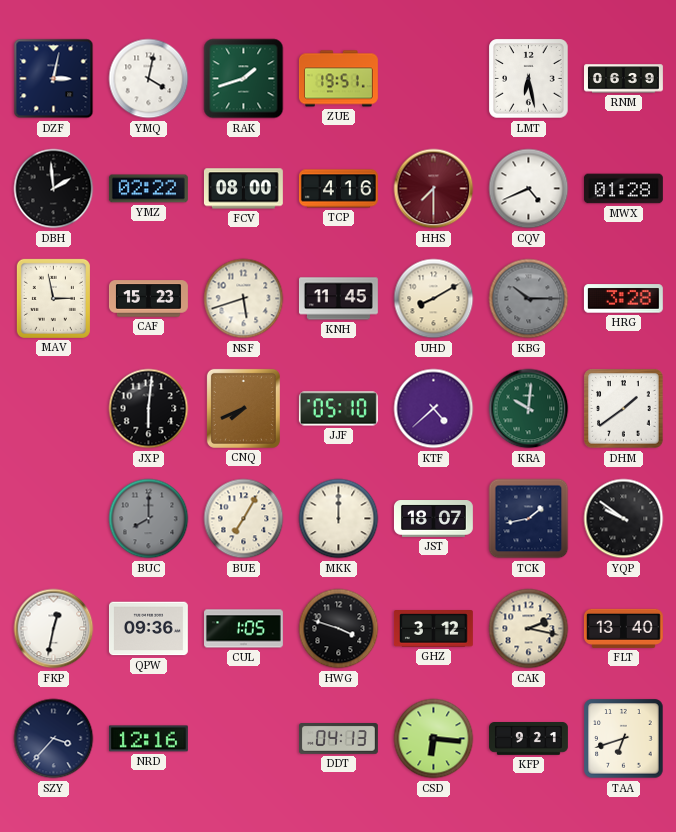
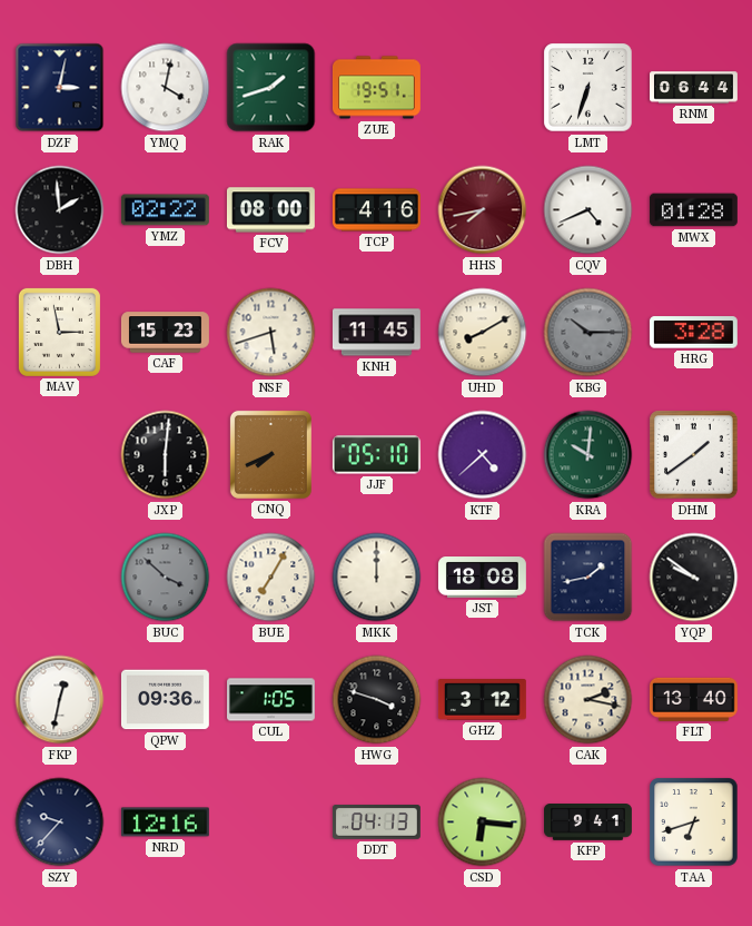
LMT: 6:28 -> 6:33 (588, 88)
RNM: 06:39 -> 06:44 (694, 88)
HHS: 7:30 -> 7:43 (483, 210)
BUC: 8:00 -> 3:52 (166, 578)
JST: 18:07 -> 18:08 (482, 578)
SZY: 3:37 -> 9:37 (60, 822)
KFP: 9:21 -> 9:41 (588, 822)
